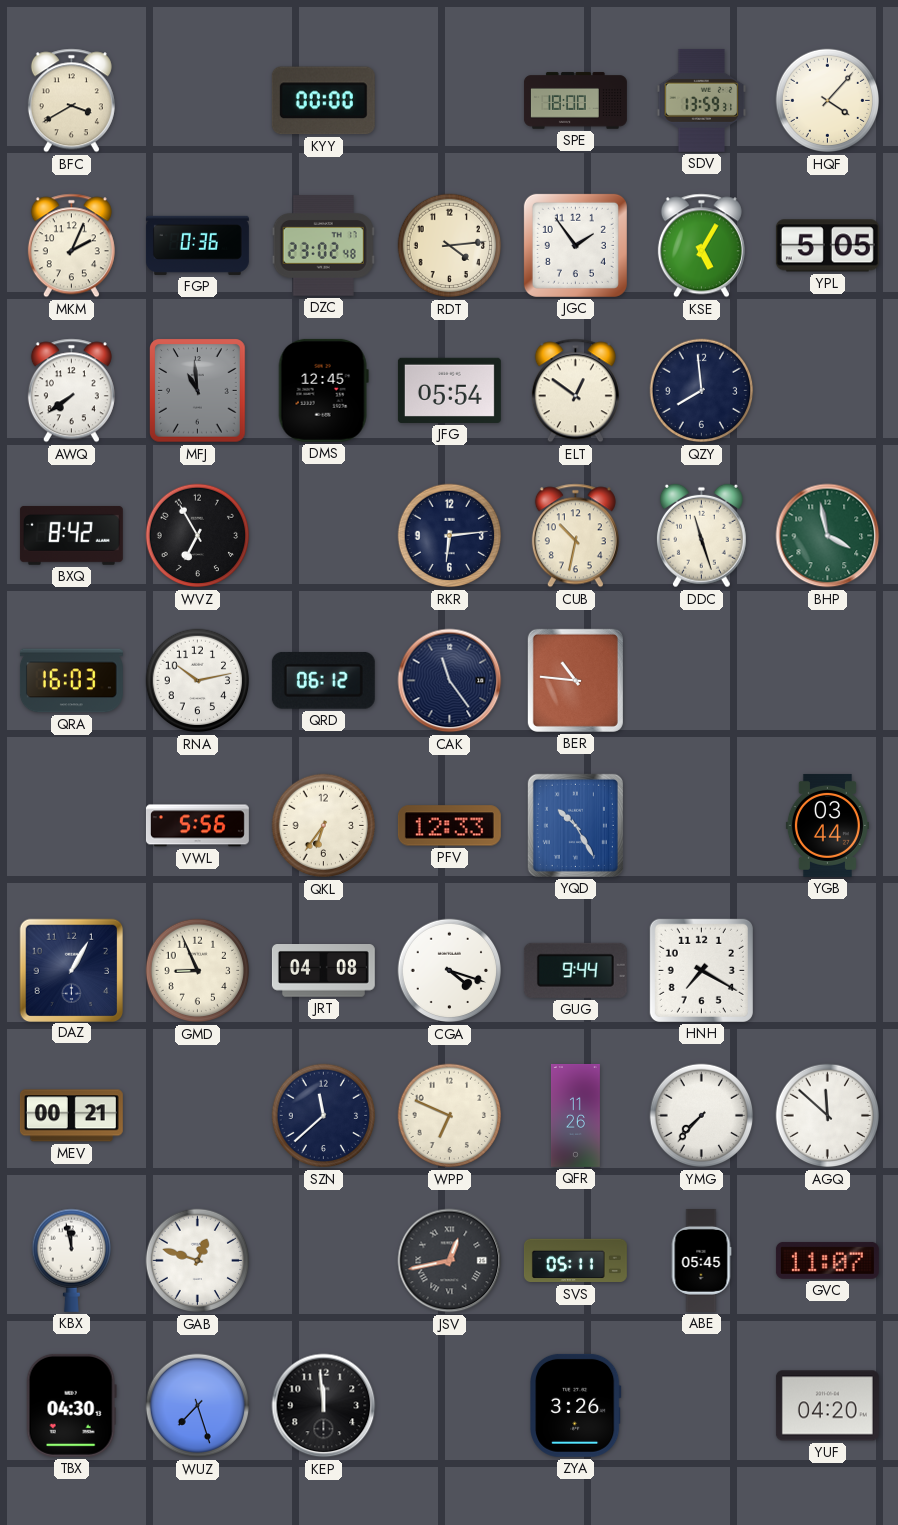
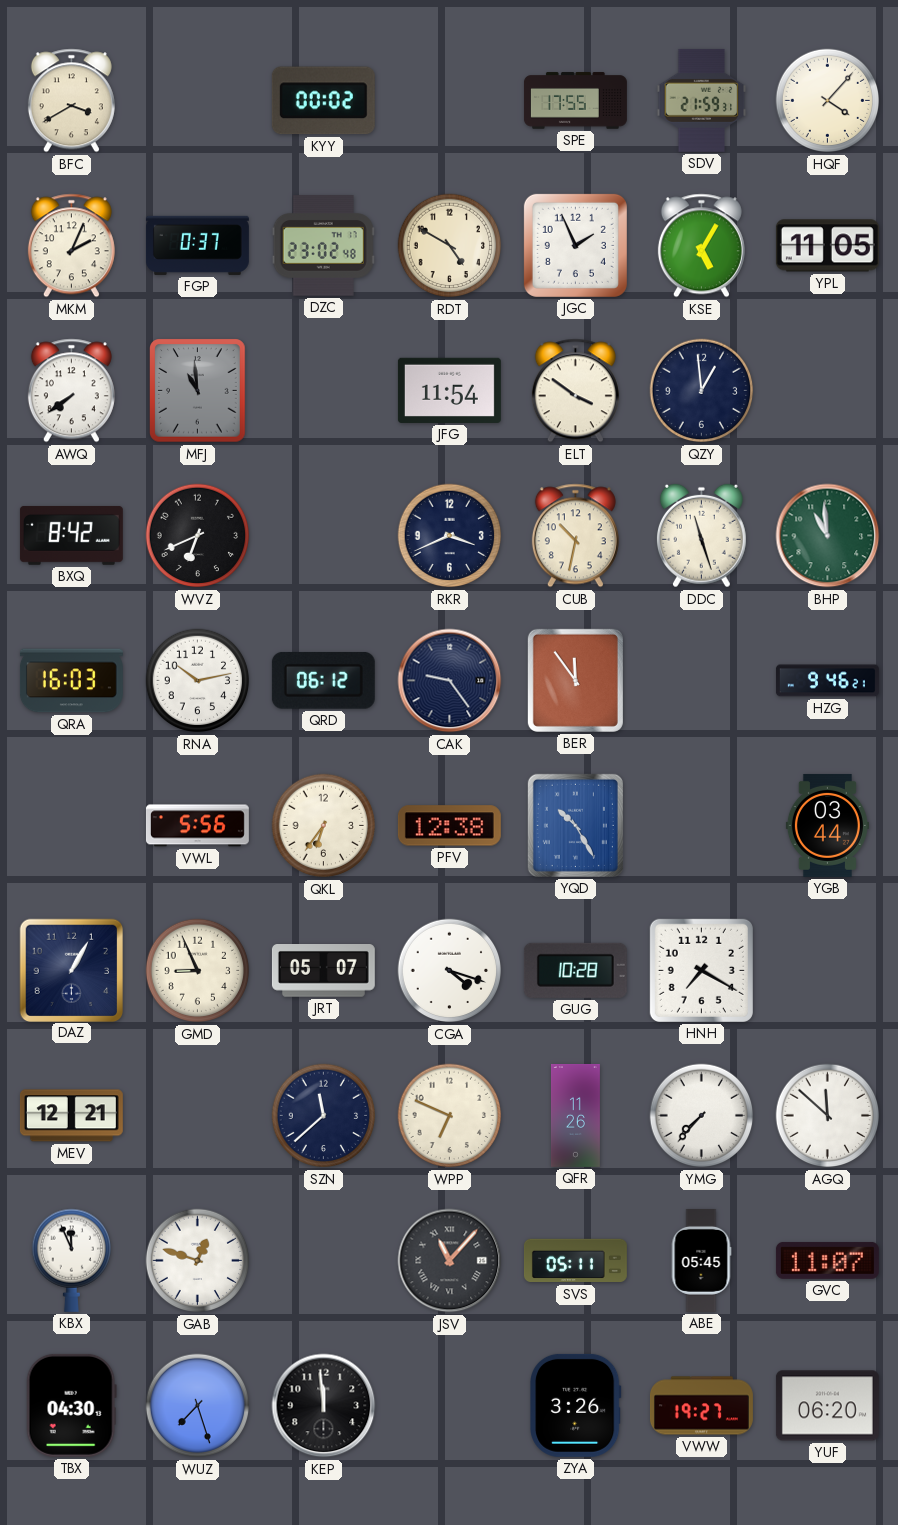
KYY: 00:00 -> 00:02 (323, 101)
SPE: 18:00 -> 17:55 (575, 101)
SDV: 13:59 -> 21:59 (702, 100)
FGP: 0:36 -> 0:37 (197, 245)
RDT: 4:14 -> 4:50 (450, 246)
JGC: 1:54 -> 1:56 (575, 245)
YPL: 5:05 -> 11:05 (827, 246)
DMS: 12:45 -> none (323, 390)
JFG: 05:54 -> 11:54 (449, 390)
ELT: 12:51 -> 3:51 (575, 391)
QZY: 7:59 -> 12:59 (702, 391)
WVZ: 6:55 -> 6:41 (198, 536)
RKR: 6:14 -> 3:41 (450, 536)
BHP: 3:58 -> 10:59 (828, 536)
CAK: 11:24 -> 9:24 (450, 681)
BER: 10:46 -> 11:54 (575, 680)
HZG: none -> 9:46 (827, 681)
PFV: 12:33 -> 12:38 (449, 826)
JRT: 04:08 -> 05:07 (323, 971)
GUG: 9:44 -> 10:28 (575, 970)
MEV: 00:21 -> 12:21 (71, 1116)
KBX: 11:58 -> 11:56 (71, 1260)
JSV: 12:43 -> 11:07 (450, 1261)
VWW: none -> 19:27 (701, 1406)
YUF: 04:20 -> 06:20 (827, 1406)
